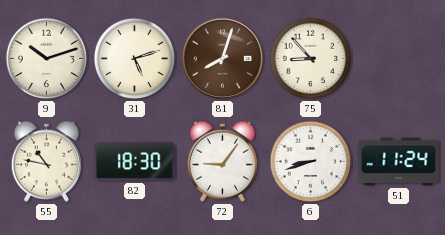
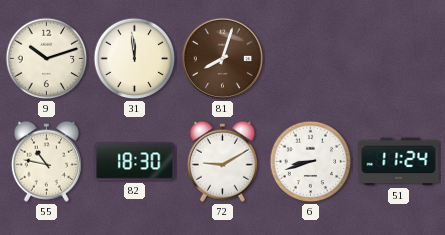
31: 5:12 -> 11:59 (135, 59)
75: 8:53 -> none (311, 59)
72: 9:06 -> 9:10 (222, 161)
